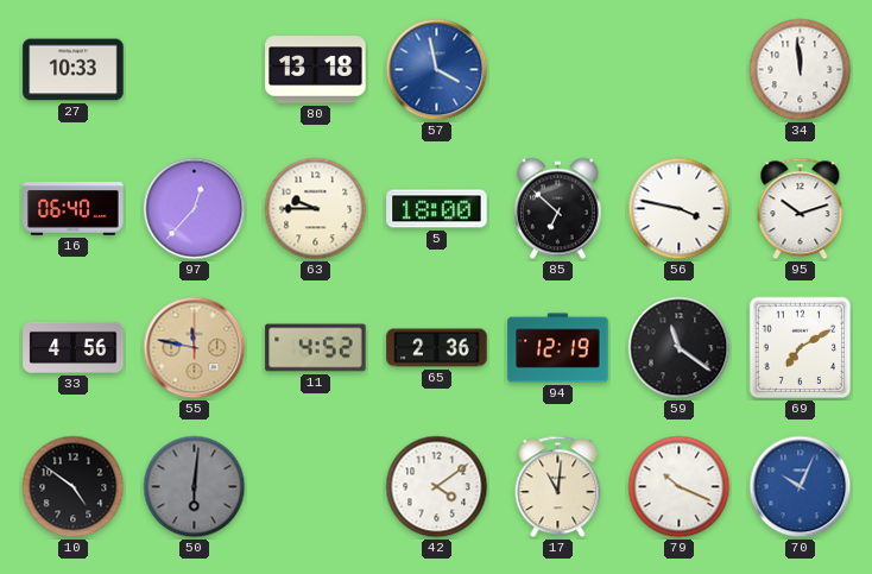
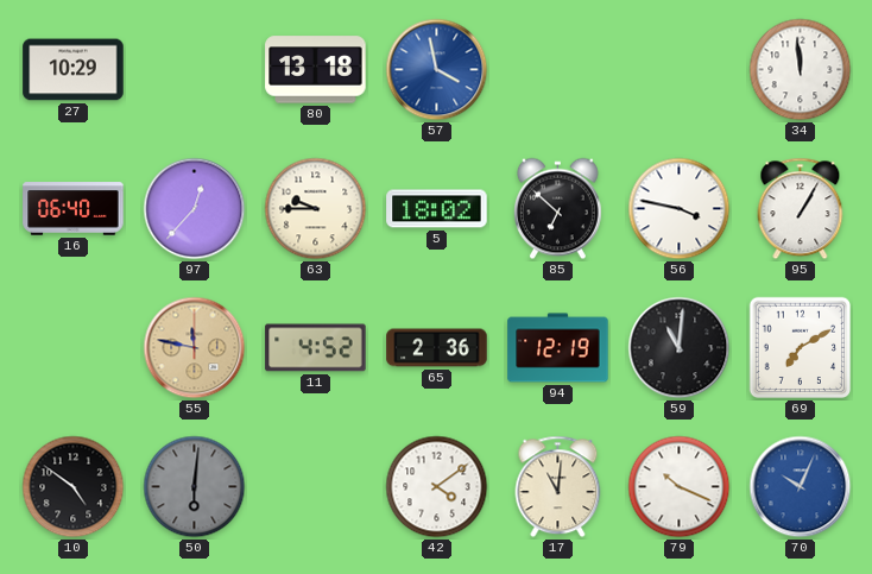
27: 10:33 -> 10:29 (74, 70)
5: 18:00 -> 18:02 (437, 209)
95: 10:12 -> 1:05 (801, 209)
33: 4:56 -> none (74, 347)
59: 11:21 -> 11:01 (680, 348)
